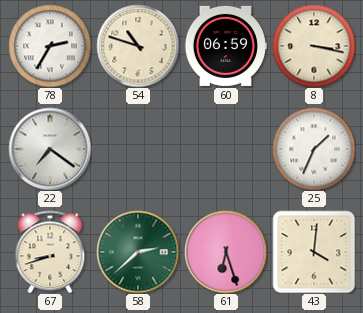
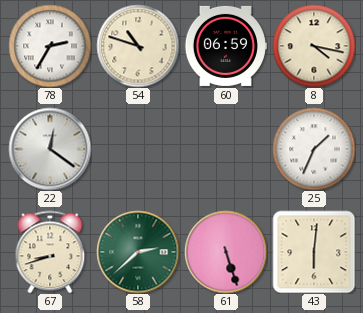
8: 3:17 -> 4:17 (314, 46)
22: 7:21 -> 12:21 (50, 149)
61: 6:27 -> 5:27 (226, 252)
43: 4:01 -> 6:01 (314, 252)
